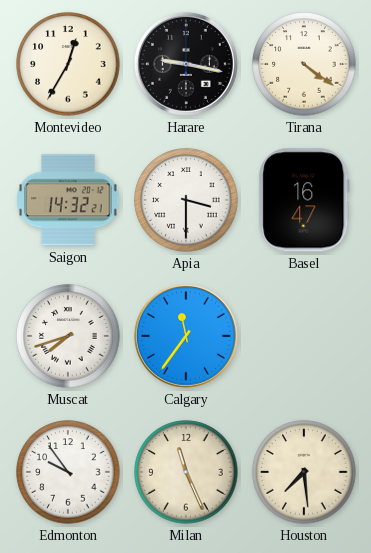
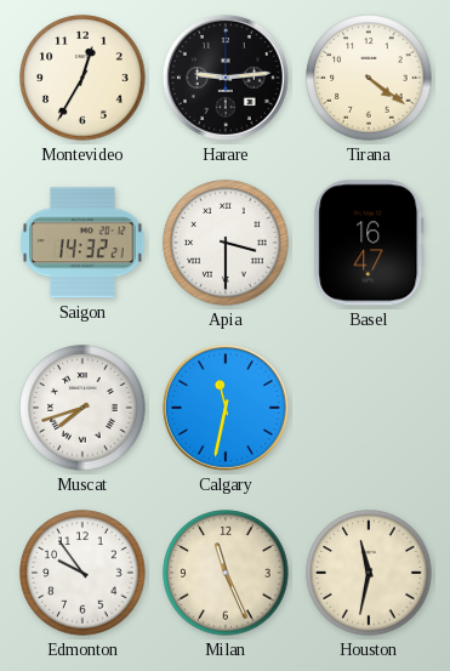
Harare: 9:17 -> 9:14 (226, 78)
Calgary: 11:36 -> 11:32 (226, 408)
Houston: 7:29 -> 11:32 (369, 573)
